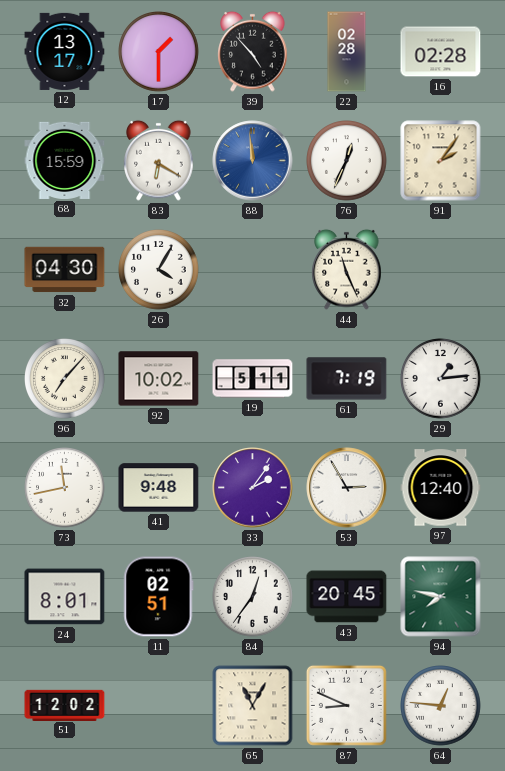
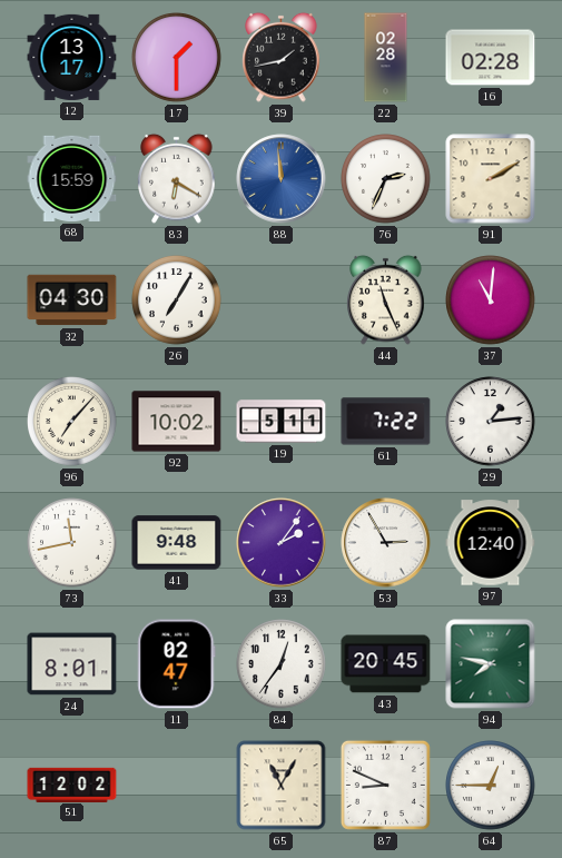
39: 4:53 -> 1:43 (282, 57)
76: 12:34 -> 2:34 (386, 179)
91: 2:06 -> 2:10 (491, 179)
26: 4:05 -> 7:05 (177, 300)
37: none -> 11:01 (491, 300)
61: 7:19 -> 7:22 (386, 422)
11: 02:51 -> 02:47 (177, 664)
64: 12:46 -> 12:45 (491, 786)
